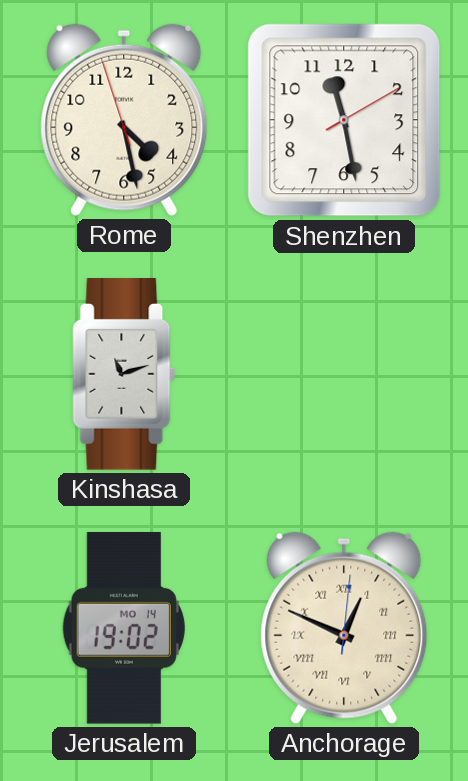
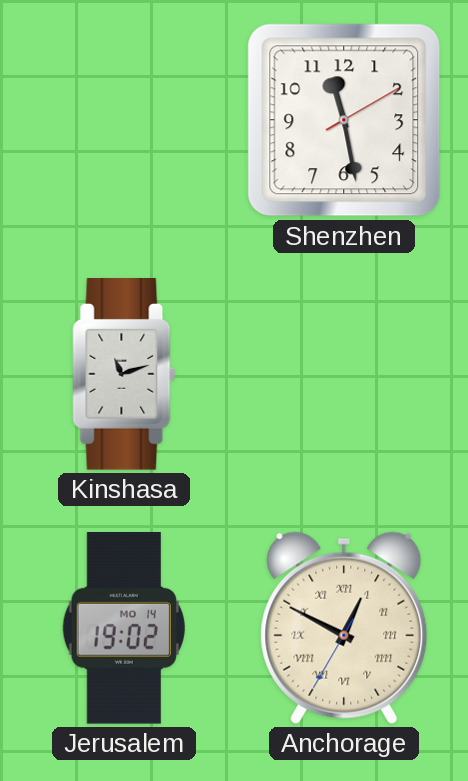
Rome: 4:27 -> none (124, 120)
Anchorage: 12:49:01 -> 12:49:35 (344, 628)
